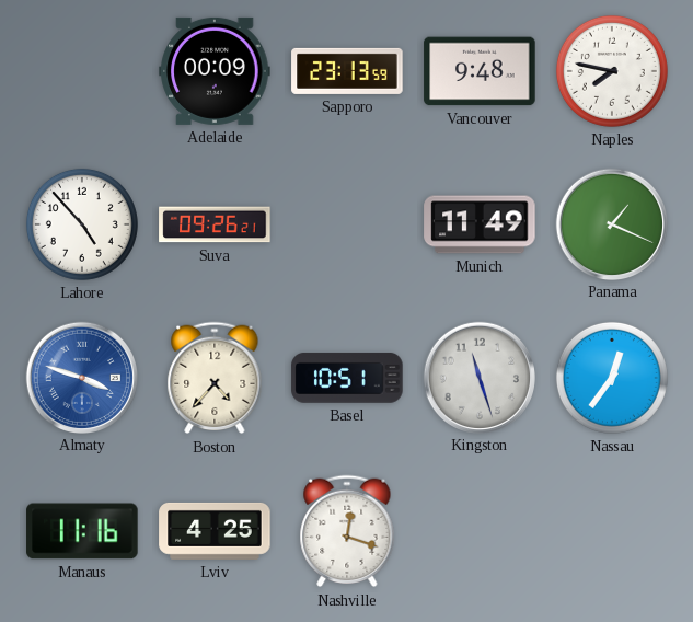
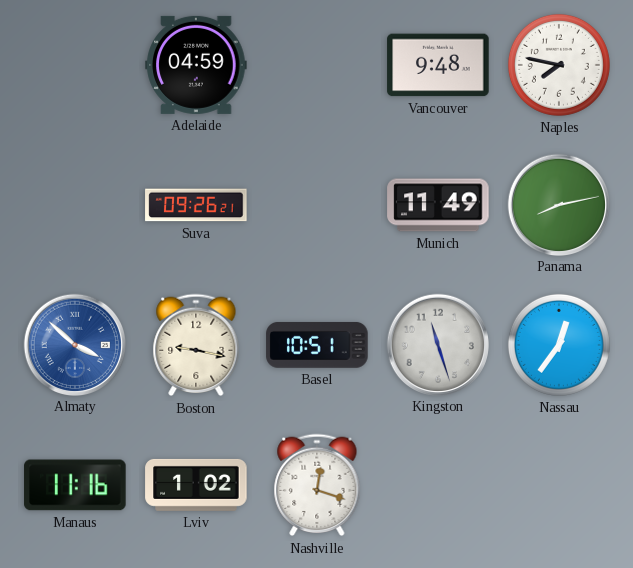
Adelaide: 00:09 -> 04:59 (196, 65)
Sapporo: 23:13 -> none (347, 71)
Lahore: 4:53 -> none (82, 224)
Panama: 1:19 -> 8:13 (558, 204)
Almaty: 3:48 -> 3:52 (74, 344)
Boston: 4:37 -> 9:17 (196, 345)
Lviv: 4:25 -> 1:02 (196, 485)
